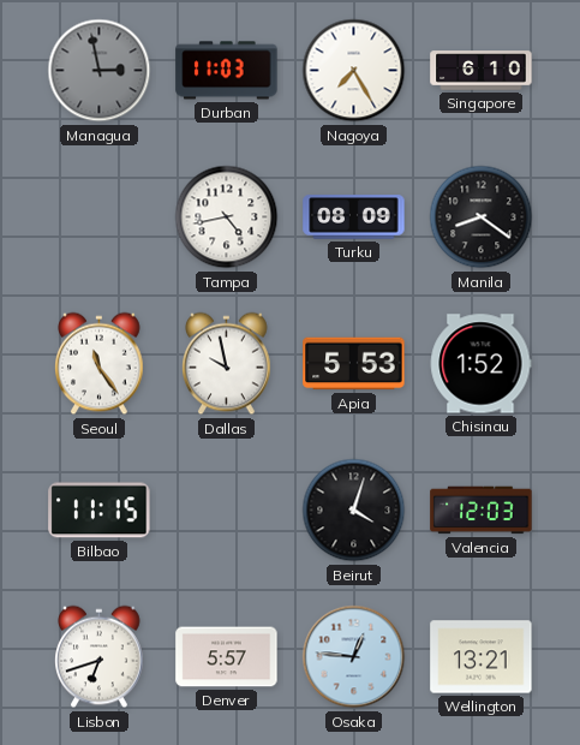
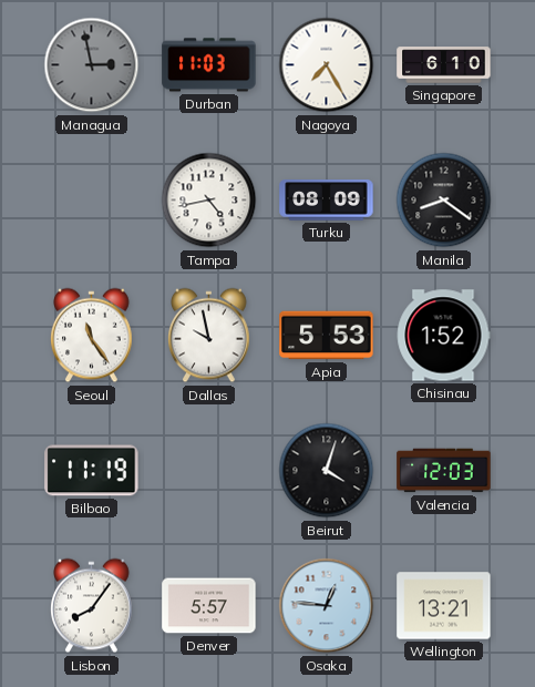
Bilbao: 11:15 -> 11:19 (92, 471)
Lisbon: 6:42 -> 8:06 (92, 606)
